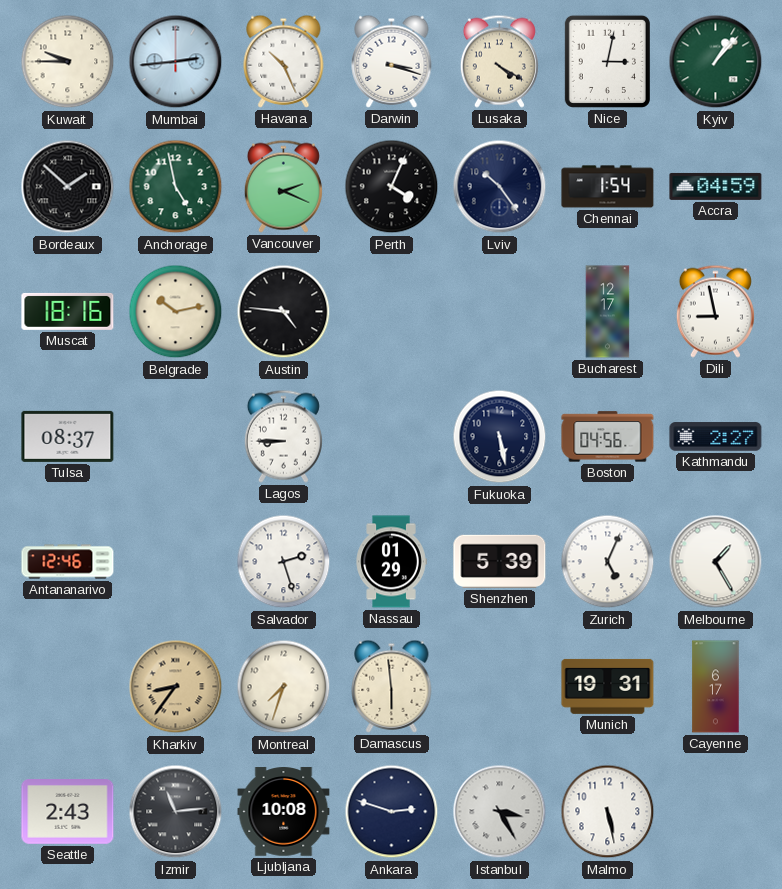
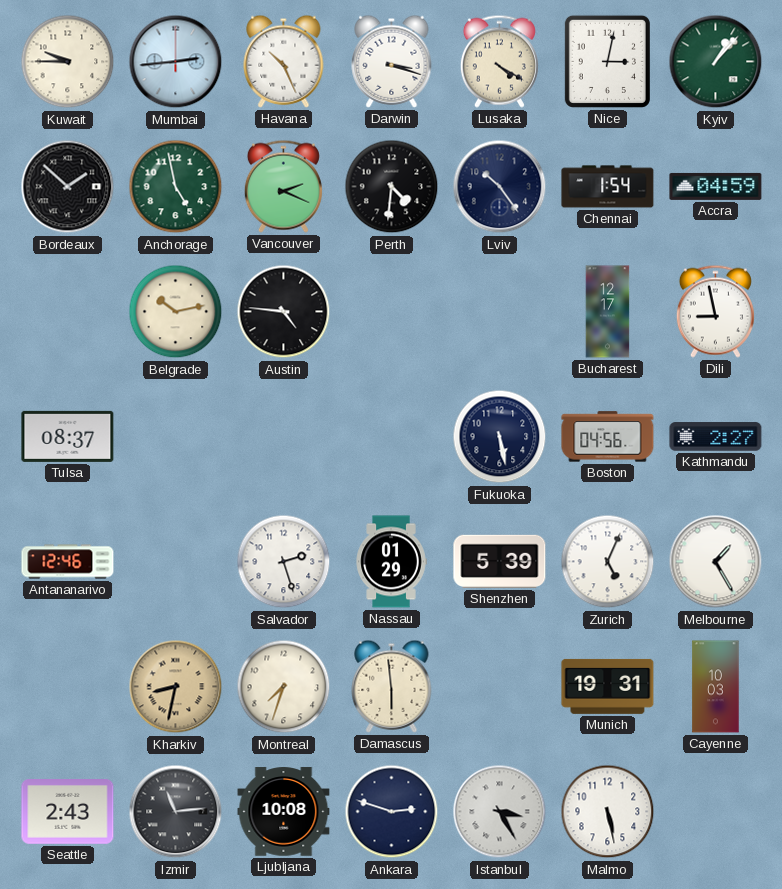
Perth: 4:04 -> 4:31 (392, 187)
Muscat: 18:16 -> none (68, 311)
Lagos: 8:45 -> none (283, 436)
Kharkiv: 8:36 -> 8:32 (176, 687)
Cayenne: 6:17 -> 10:03 (716, 687)
